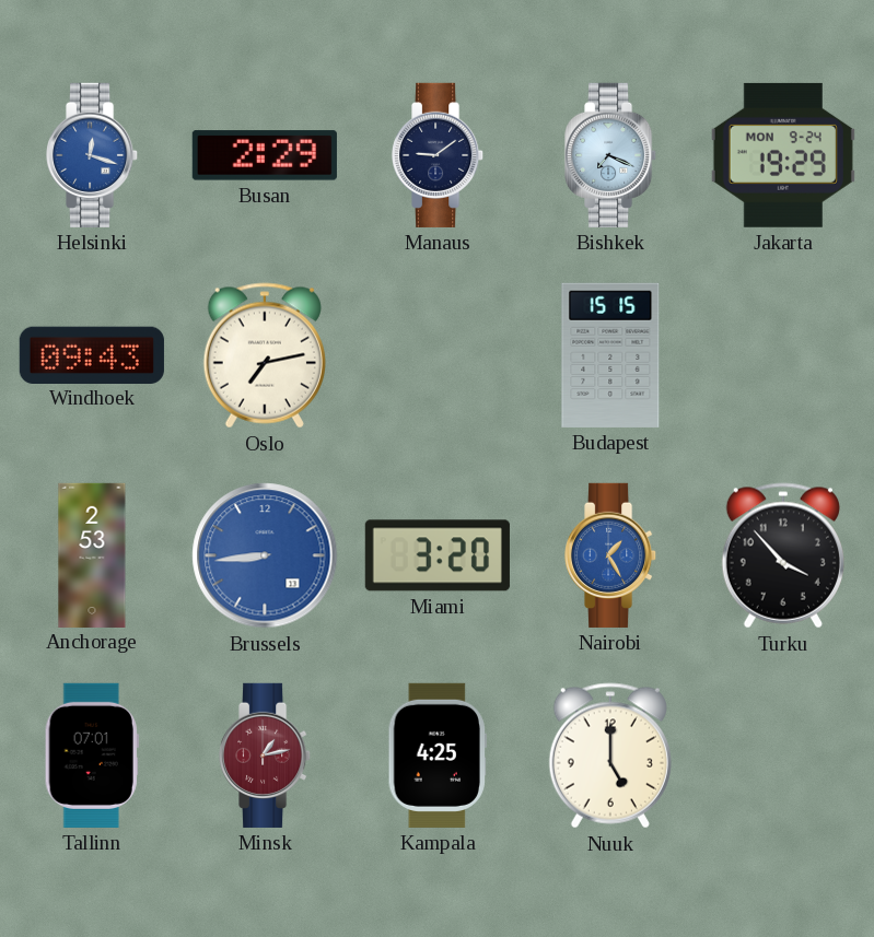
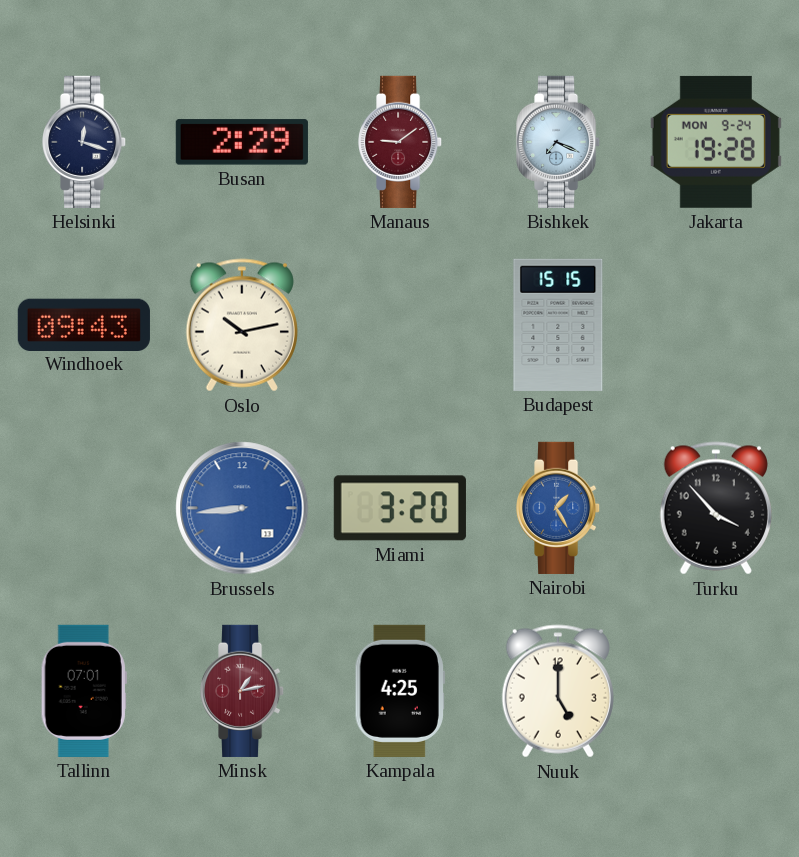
Helsinki dial: blue -> navy (85, 142)
Manaus dial: navy -> burgundy (401, 142)
Jakarta: 19:29 -> 19:28 (716, 142)
Oslo: 7:13 -> 10:13 (242, 325)
Anchorage: 2:53 -> none (92, 554)
